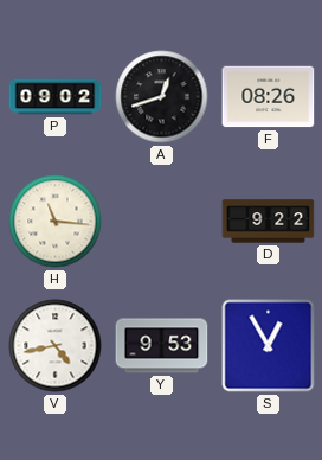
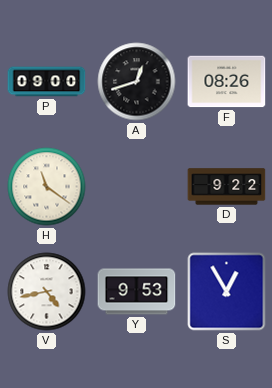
P: 09:02 -> 09:00 (47, 82)
H: 11:16 -> 11:21 (47, 187)
